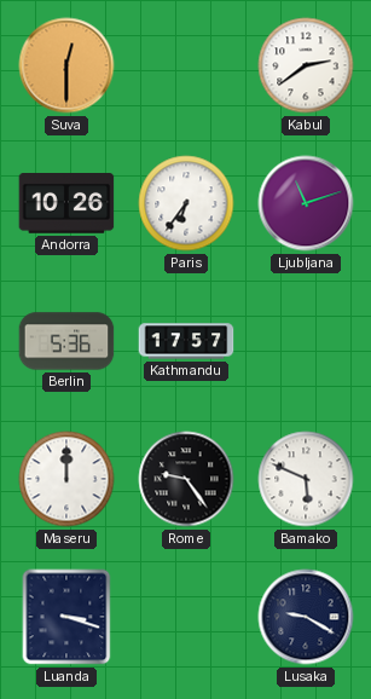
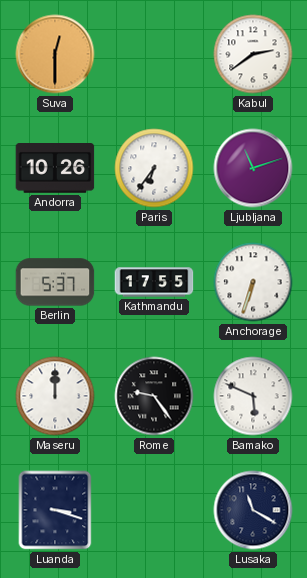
Berlin: 5:36 -> 5:37 (55, 282)
Kathmandu: 17:57 -> 17:55 (154, 282)
Anchorage: none -> 6:33 (253, 282)
Lusaka: 9:20 -> 11:20 (253, 510)
